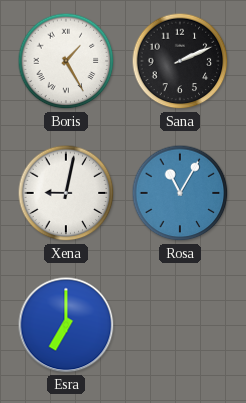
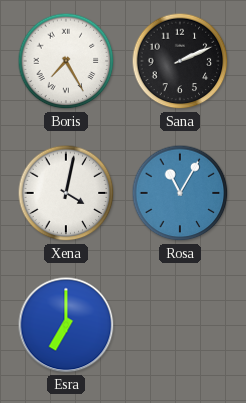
Boris: 1:25 -> 7:25 (66, 61)
Xena: 9:02 -> 4:02 (66, 193)
